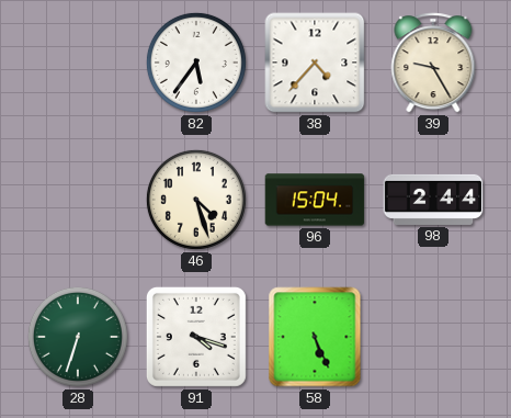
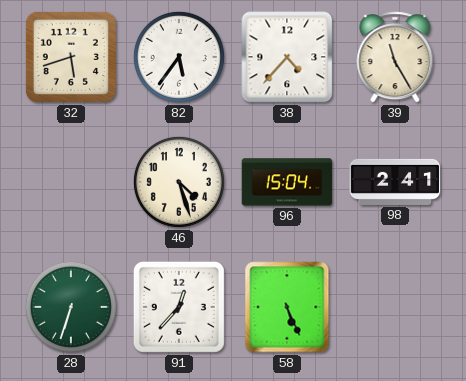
32: none -> 5:42 (71, 57)
39: 9:25 -> 11:25 (395, 57)
98: 2:44 -> 2:41 (395, 182)
91: 4:18 -> 12:37 (179, 307)
